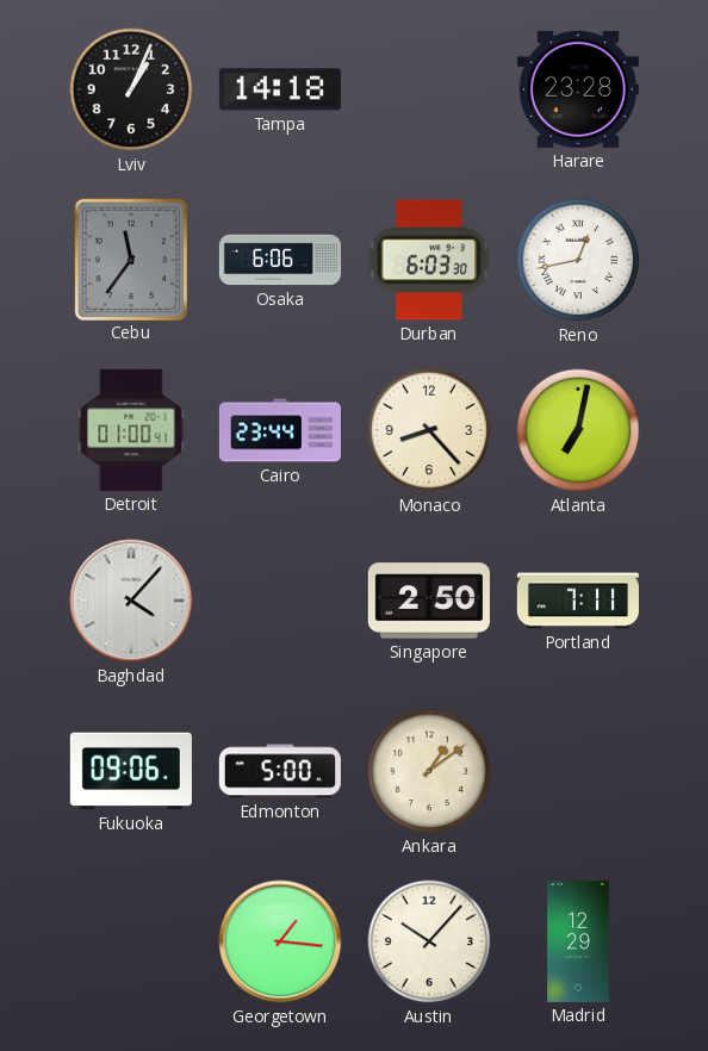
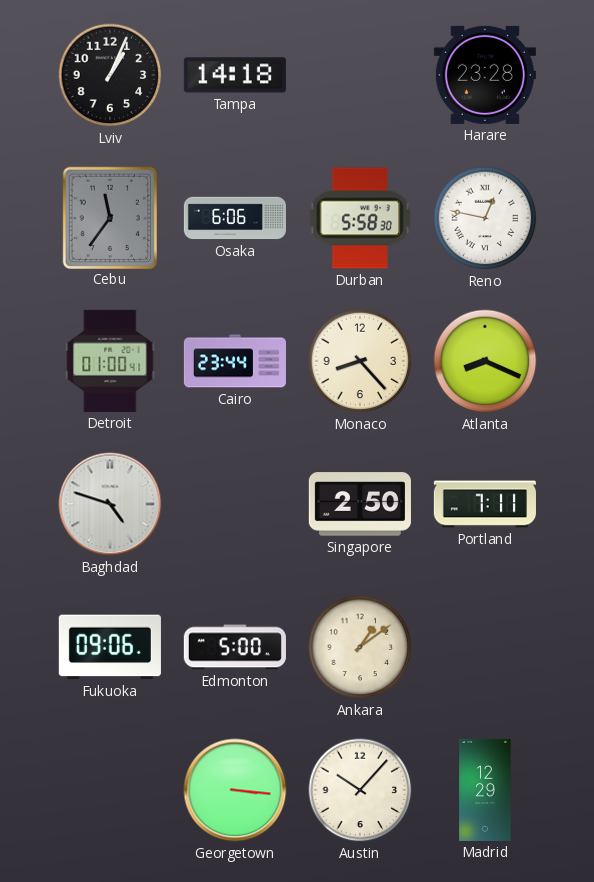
Durban: 6:03 -> 5:58 (360, 218)
Reno: 12:43 -> 12:47 (485, 218)
Atlanta: 7:02 -> 8:19 (485, 361)
Baghdad: 4:07 -> 4:48 (110, 504)
Georgetown: 1:16 -> 3:16 (235, 790)
